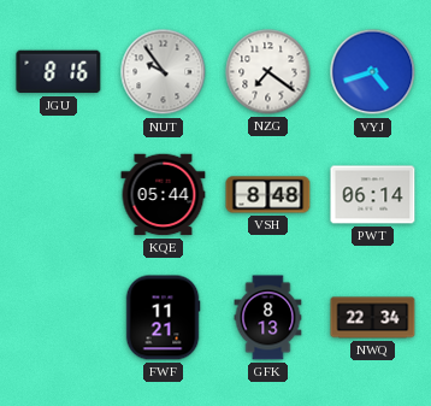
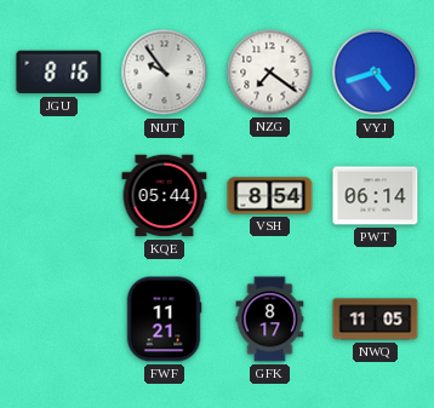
VSH: 8:48 -> 8:54 (270, 196)
GFK: 8:13 -> 8:17 (270, 320)
NWQ: 22:34 -> 11:05 (376, 320)
